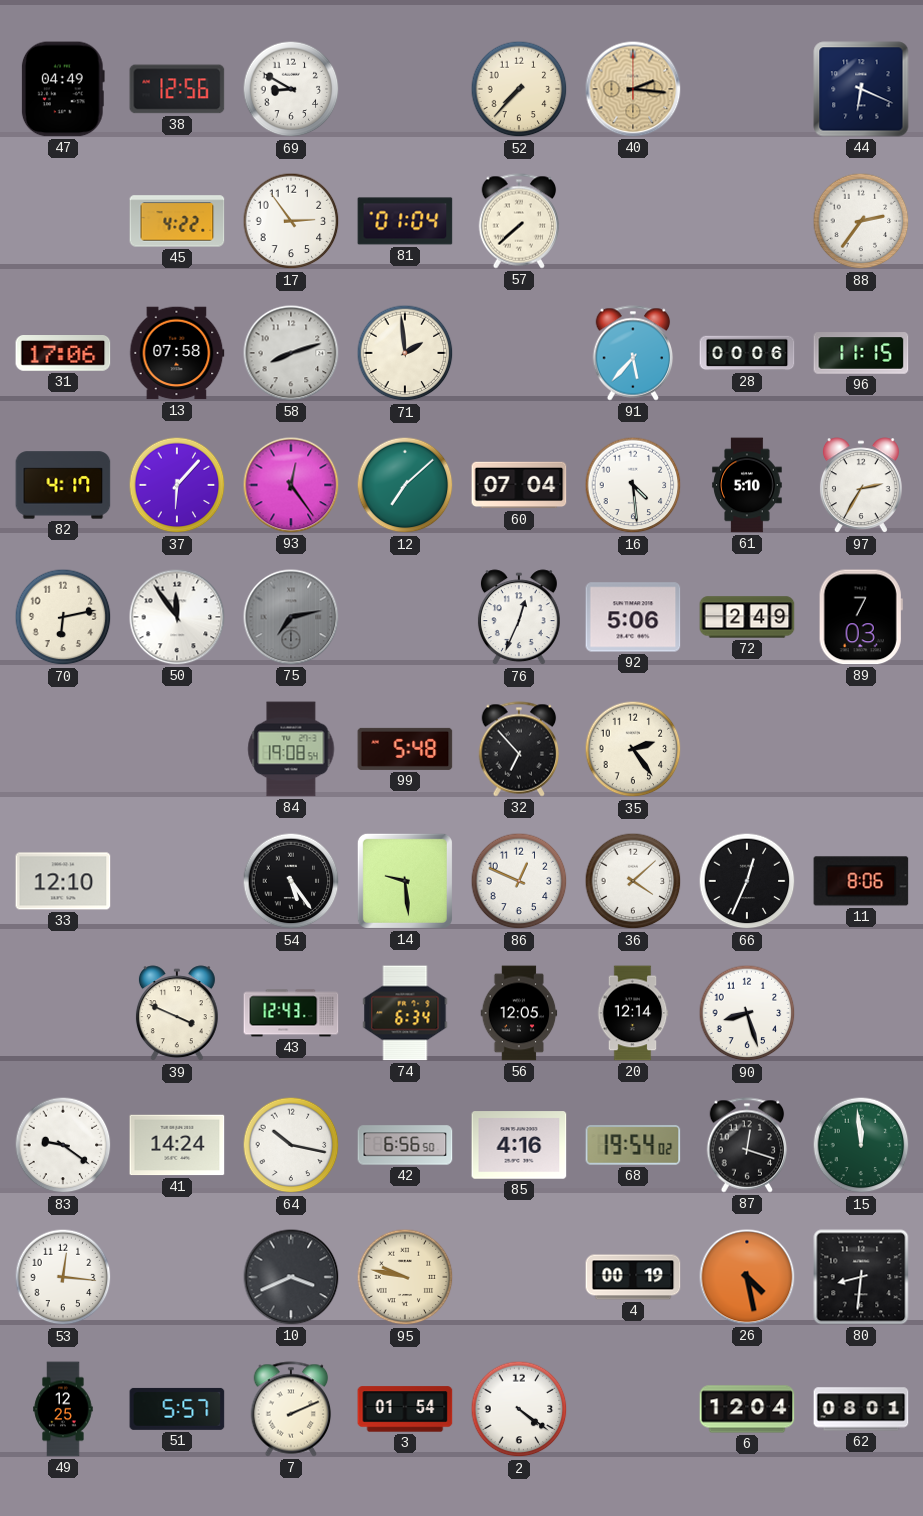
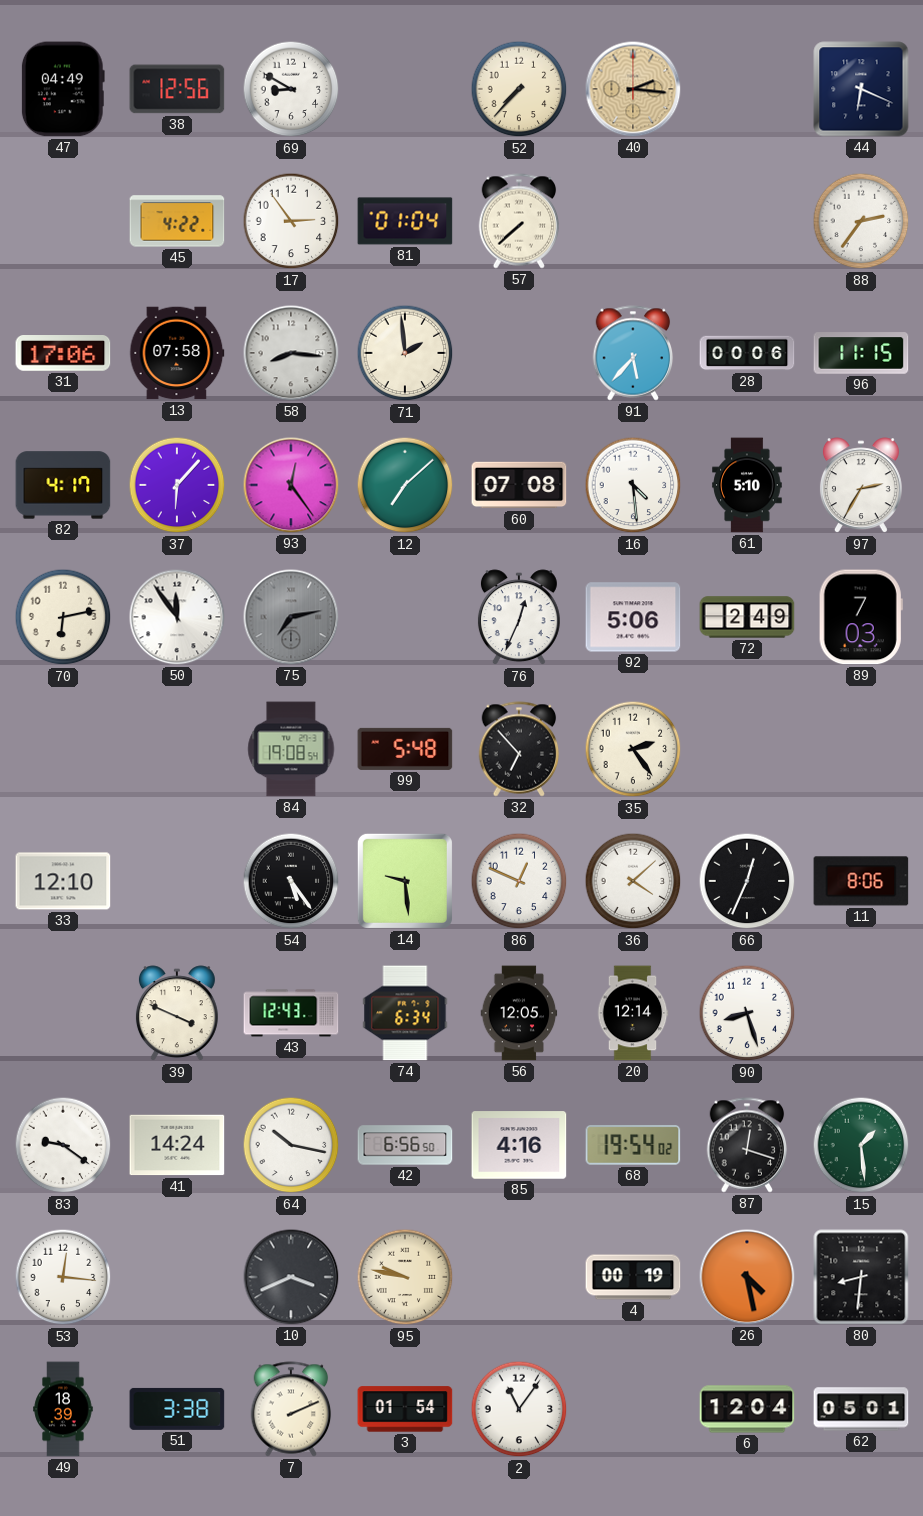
58: 8:12 -> 8:16 (291, 353)
60: 07:04 -> 07:08 (519, 485)
15: 11:59 -> 1:29 (861, 1145)
49: 12:25 -> 18:39 (63, 1409)
51: 5:57 -> 3:38 (177, 1409)
2: 4:21 -> 11:06 (519, 1409)
62: 08:01 -> 05:01 (861, 1409)
